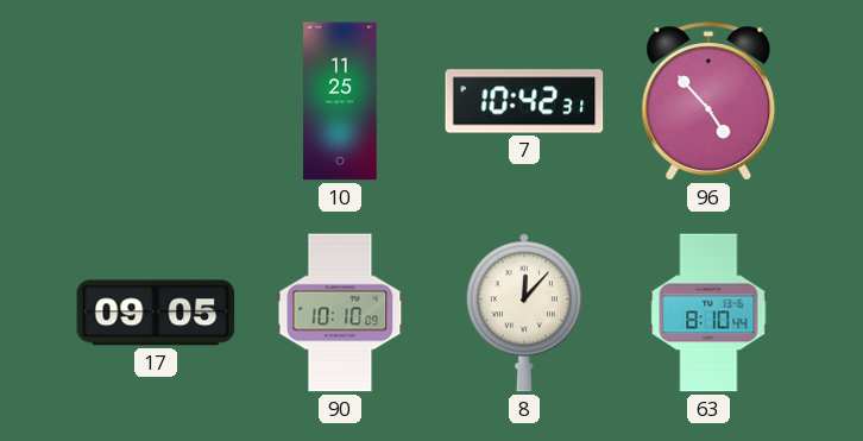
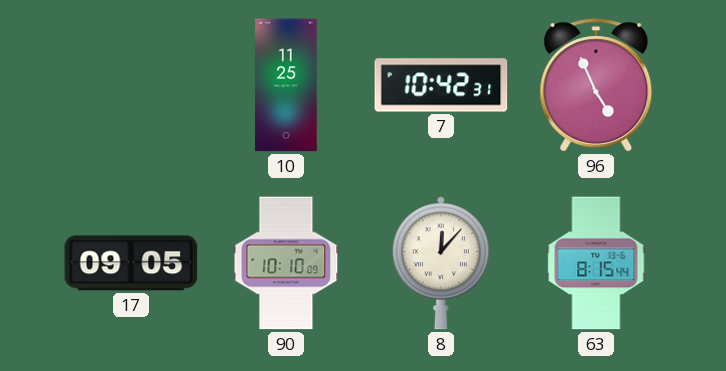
96: 4:53 -> 4:56 (596, 85)
63: 8:10 -> 8:15 (596, 263)
